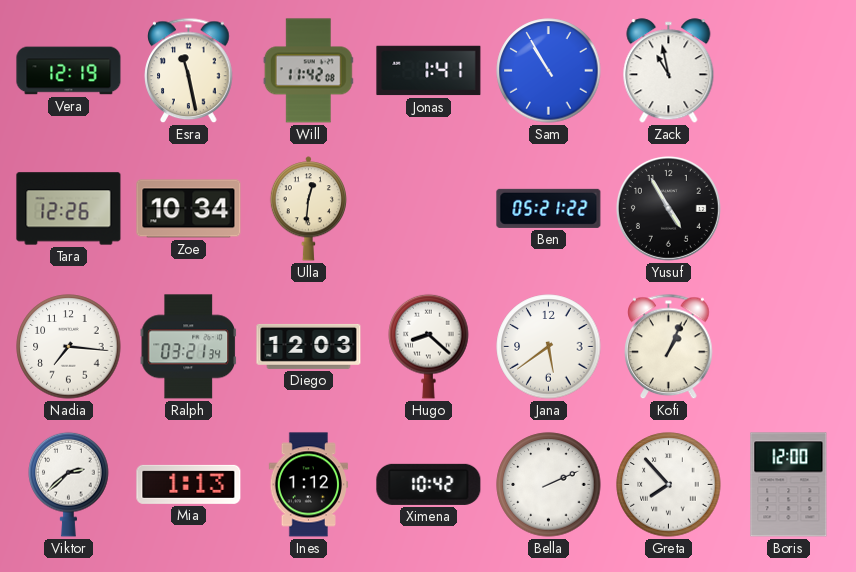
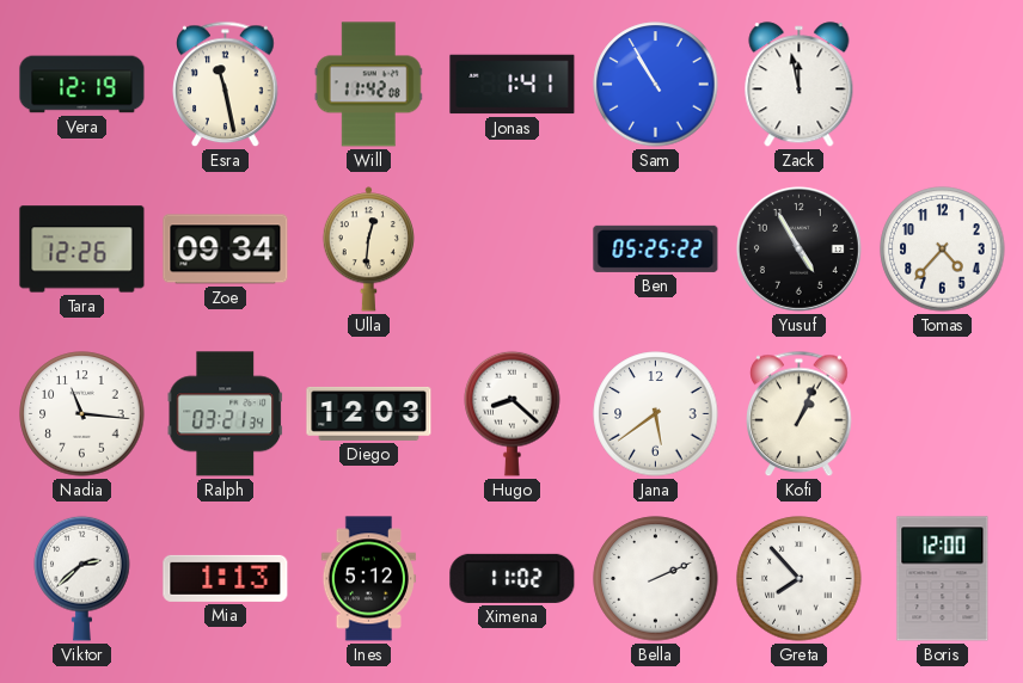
Zack: 10:58 -> 11:58 (800, 85)
Zoe: 10:34 -> 09:34 (226, 250)
Ben: 05:21 -> 05:25 (656, 248)
Tomas: none -> 4:37 (943, 250)
Nadia: 7:16 -> 11:16 (82, 414)
Ines: 1:12 -> 5:12 (368, 579)
Ximena: 10:42 -> 11:02 (513, 578)
